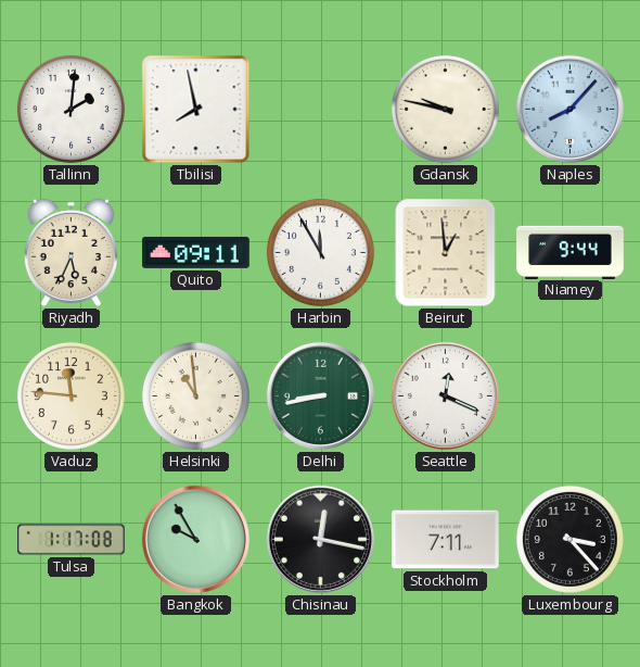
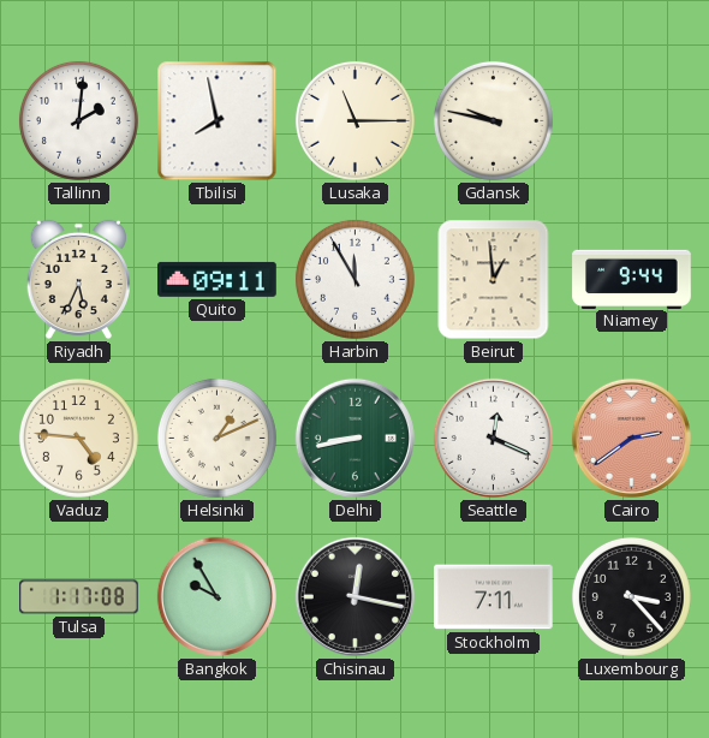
Lusaka: none -> 11:15 (354, 120)
Naples: 8:07 -> none (569, 109)
Vaduz: 11:46 -> 4:46 (78, 438)
Helsinki: 10:59 -> 1:11 (216, 438)
Cairo: none -> 2:39 (631, 438)
